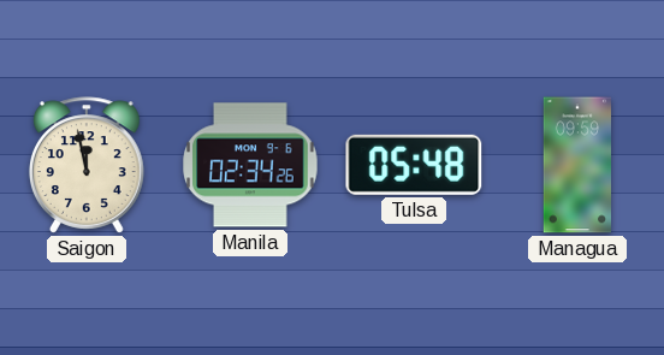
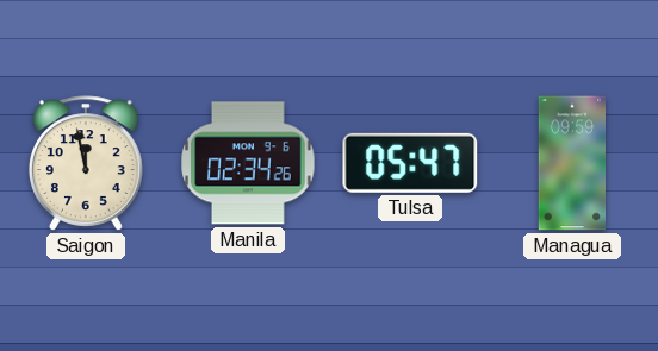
Tulsa: 05:48 -> 05:47 (410, 163)
